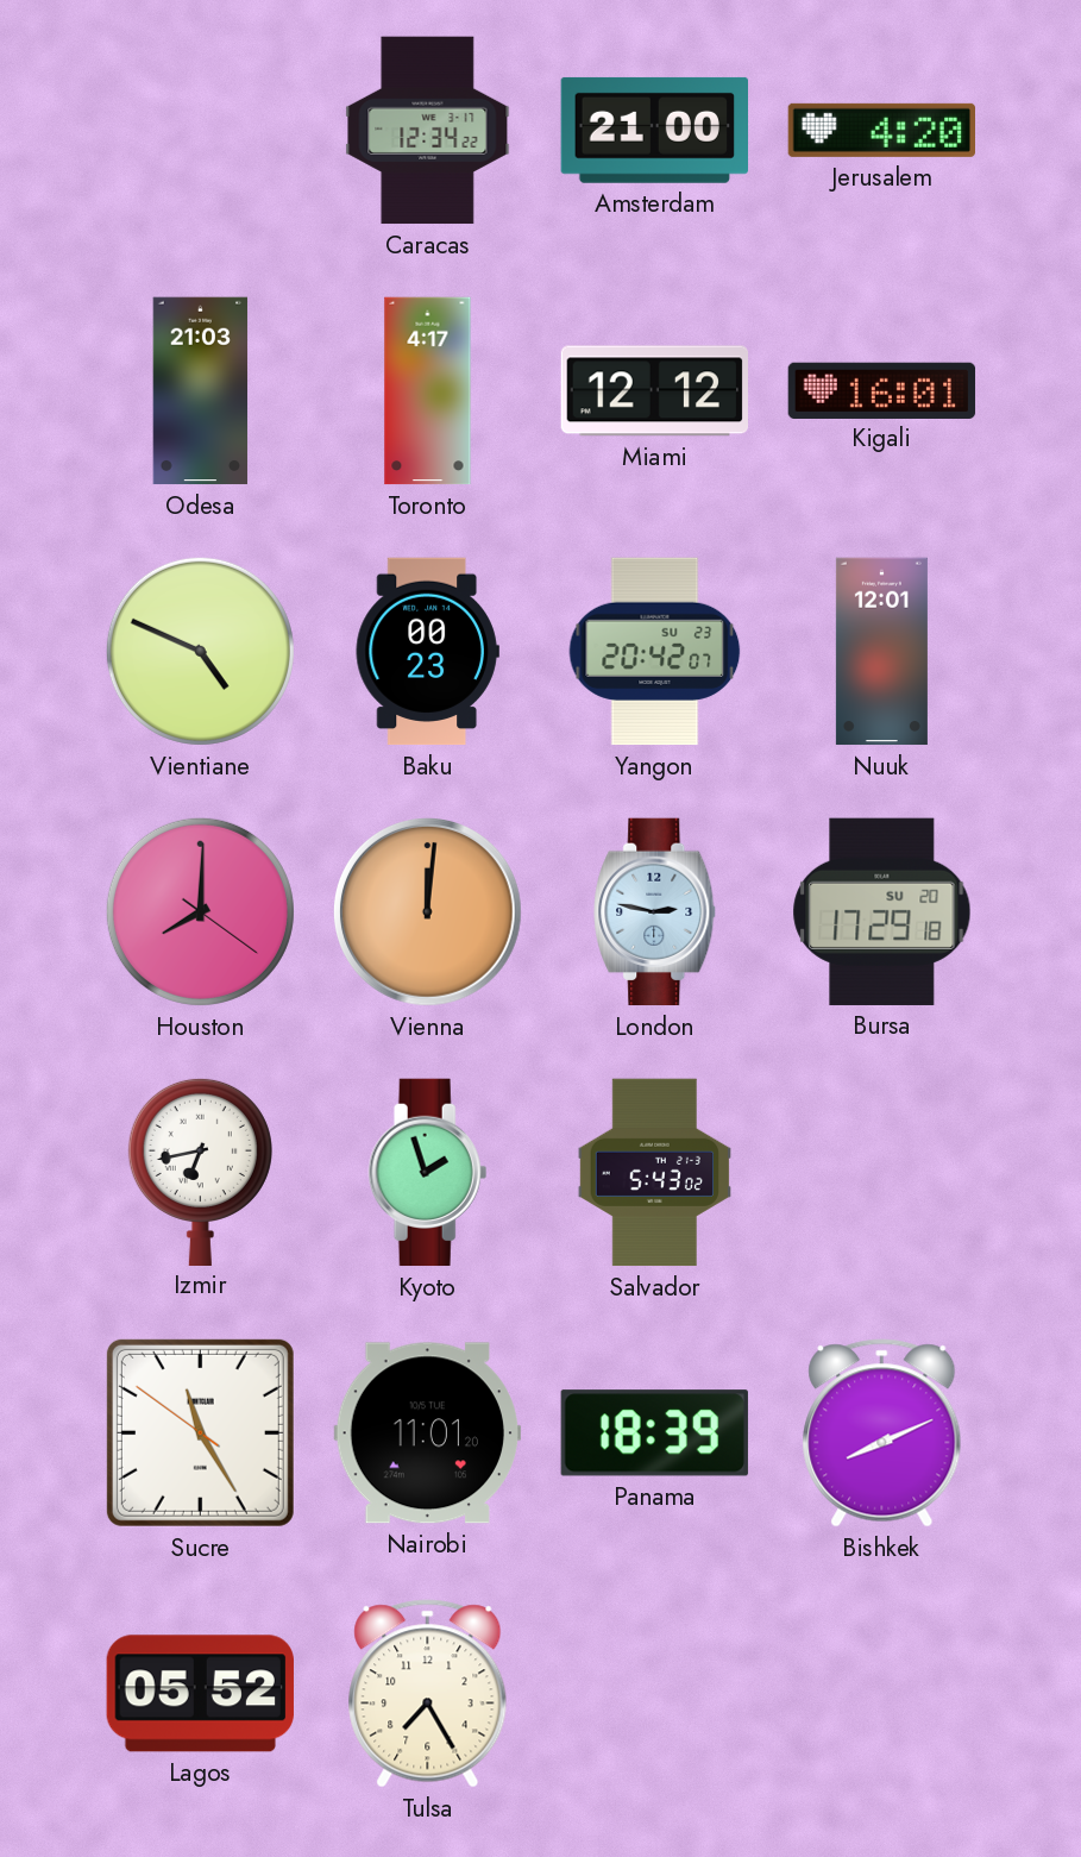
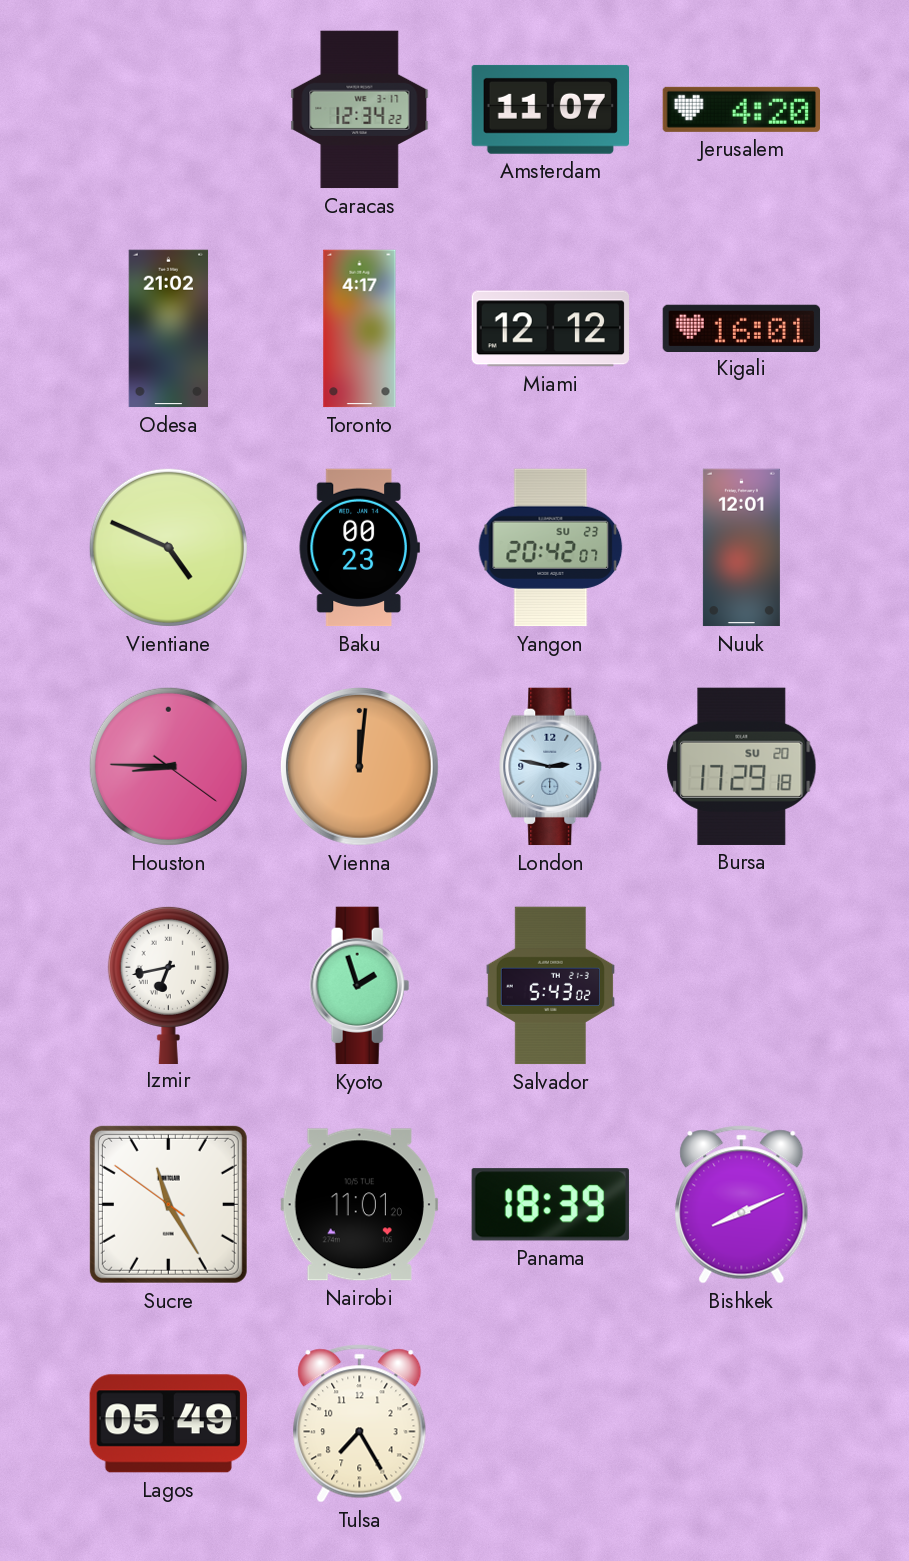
Amsterdam: 21:00 -> 11:07 (550, 109)
Odesa: 21:03 -> 21:02 (169, 329)
Houston: 8:00 -> 8:45 (168, 766)
Lagos: 05:52 -> 05:49 (168, 1424)
